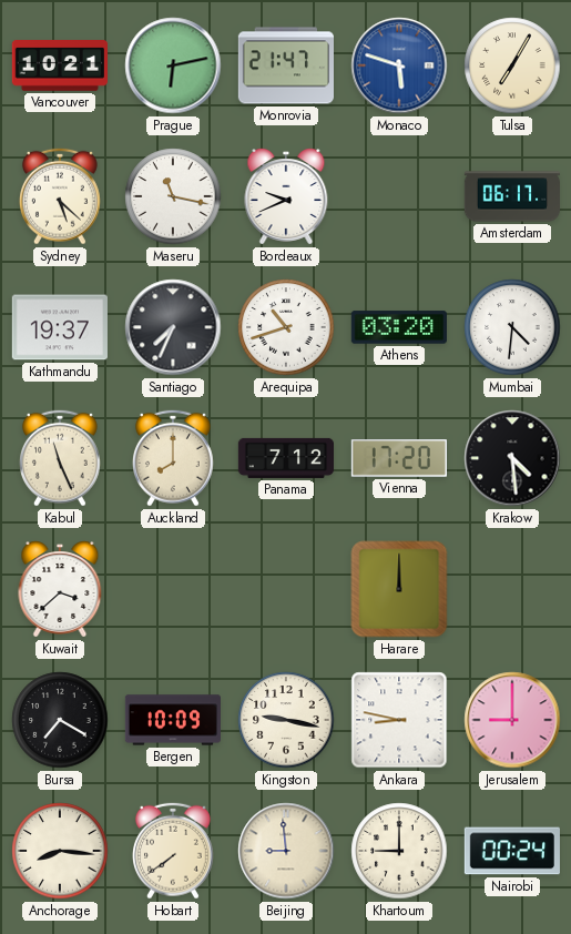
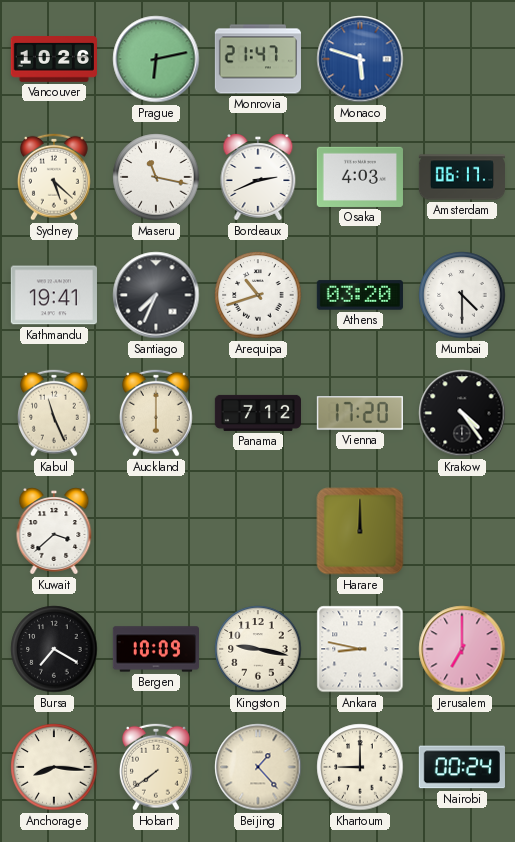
Vancouver: 10:21 -> 10:26 (53, 60)
Tulsa: 7:05 -> none (512, 65)
Bordeaux: 9:41 -> 2:41 (258, 177)
Osaka: none -> 4:03 (360, 177)
Kathmandu: 19:37 -> 19:41 (54, 295)
Mumbai: 4:31 -> 4:30 (462, 295)
Auckland: 8:00 -> 6:00 (156, 413)
Krakow: 4:29 -> 4:24 (462, 413)
Jerusalem: 9:00 -> 7:00 (462, 649)
Beijing: 8:59 -> 1:23 (258, 767)
